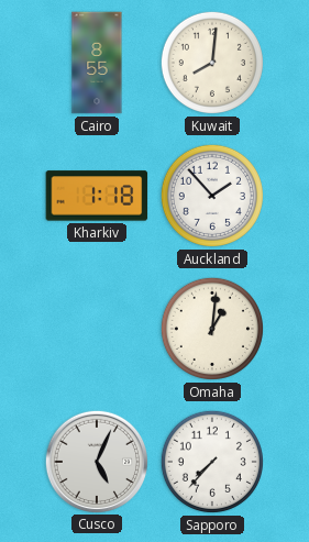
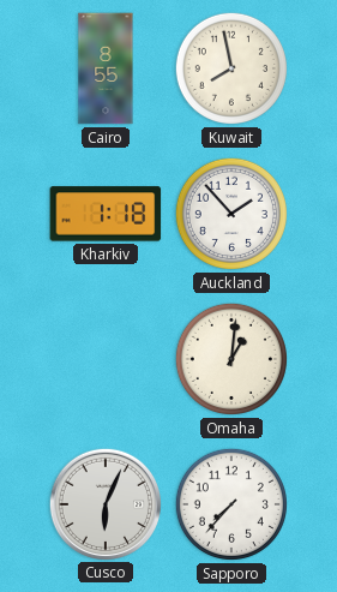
Kuwait: 8:01 -> 7:58 (231, 68)
Cusco: 5:04 -> 6:04 (104, 503)
